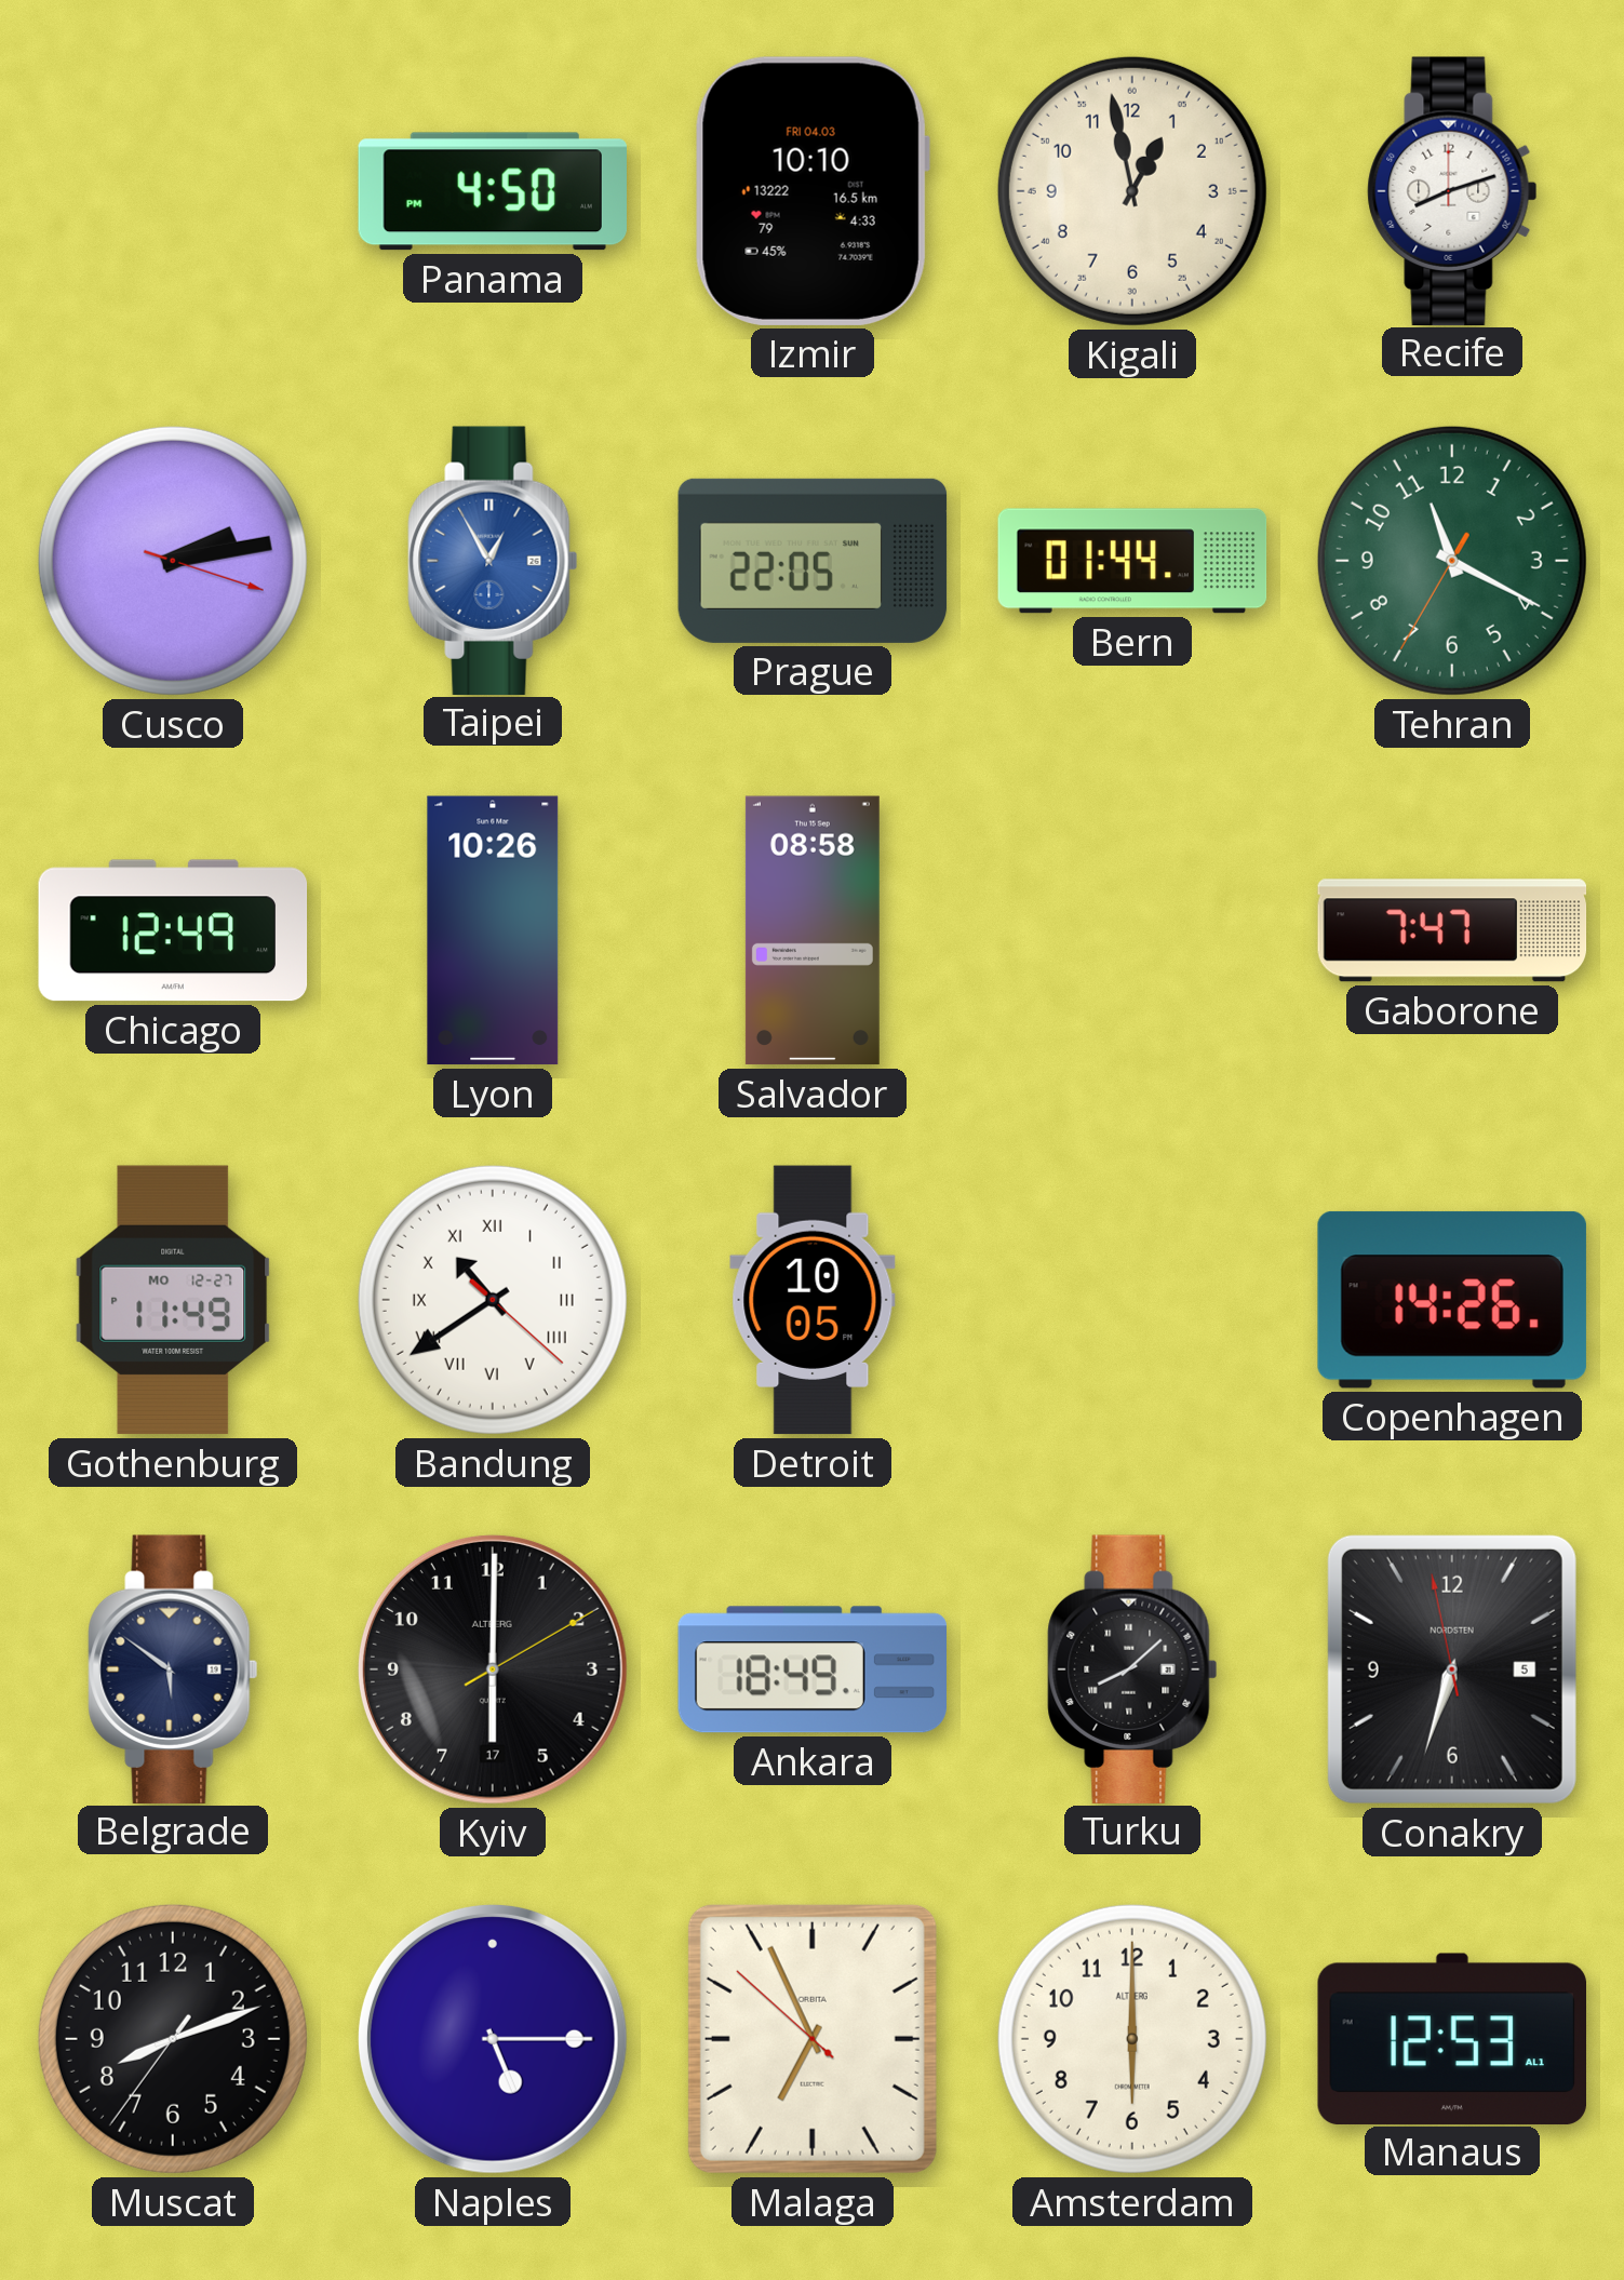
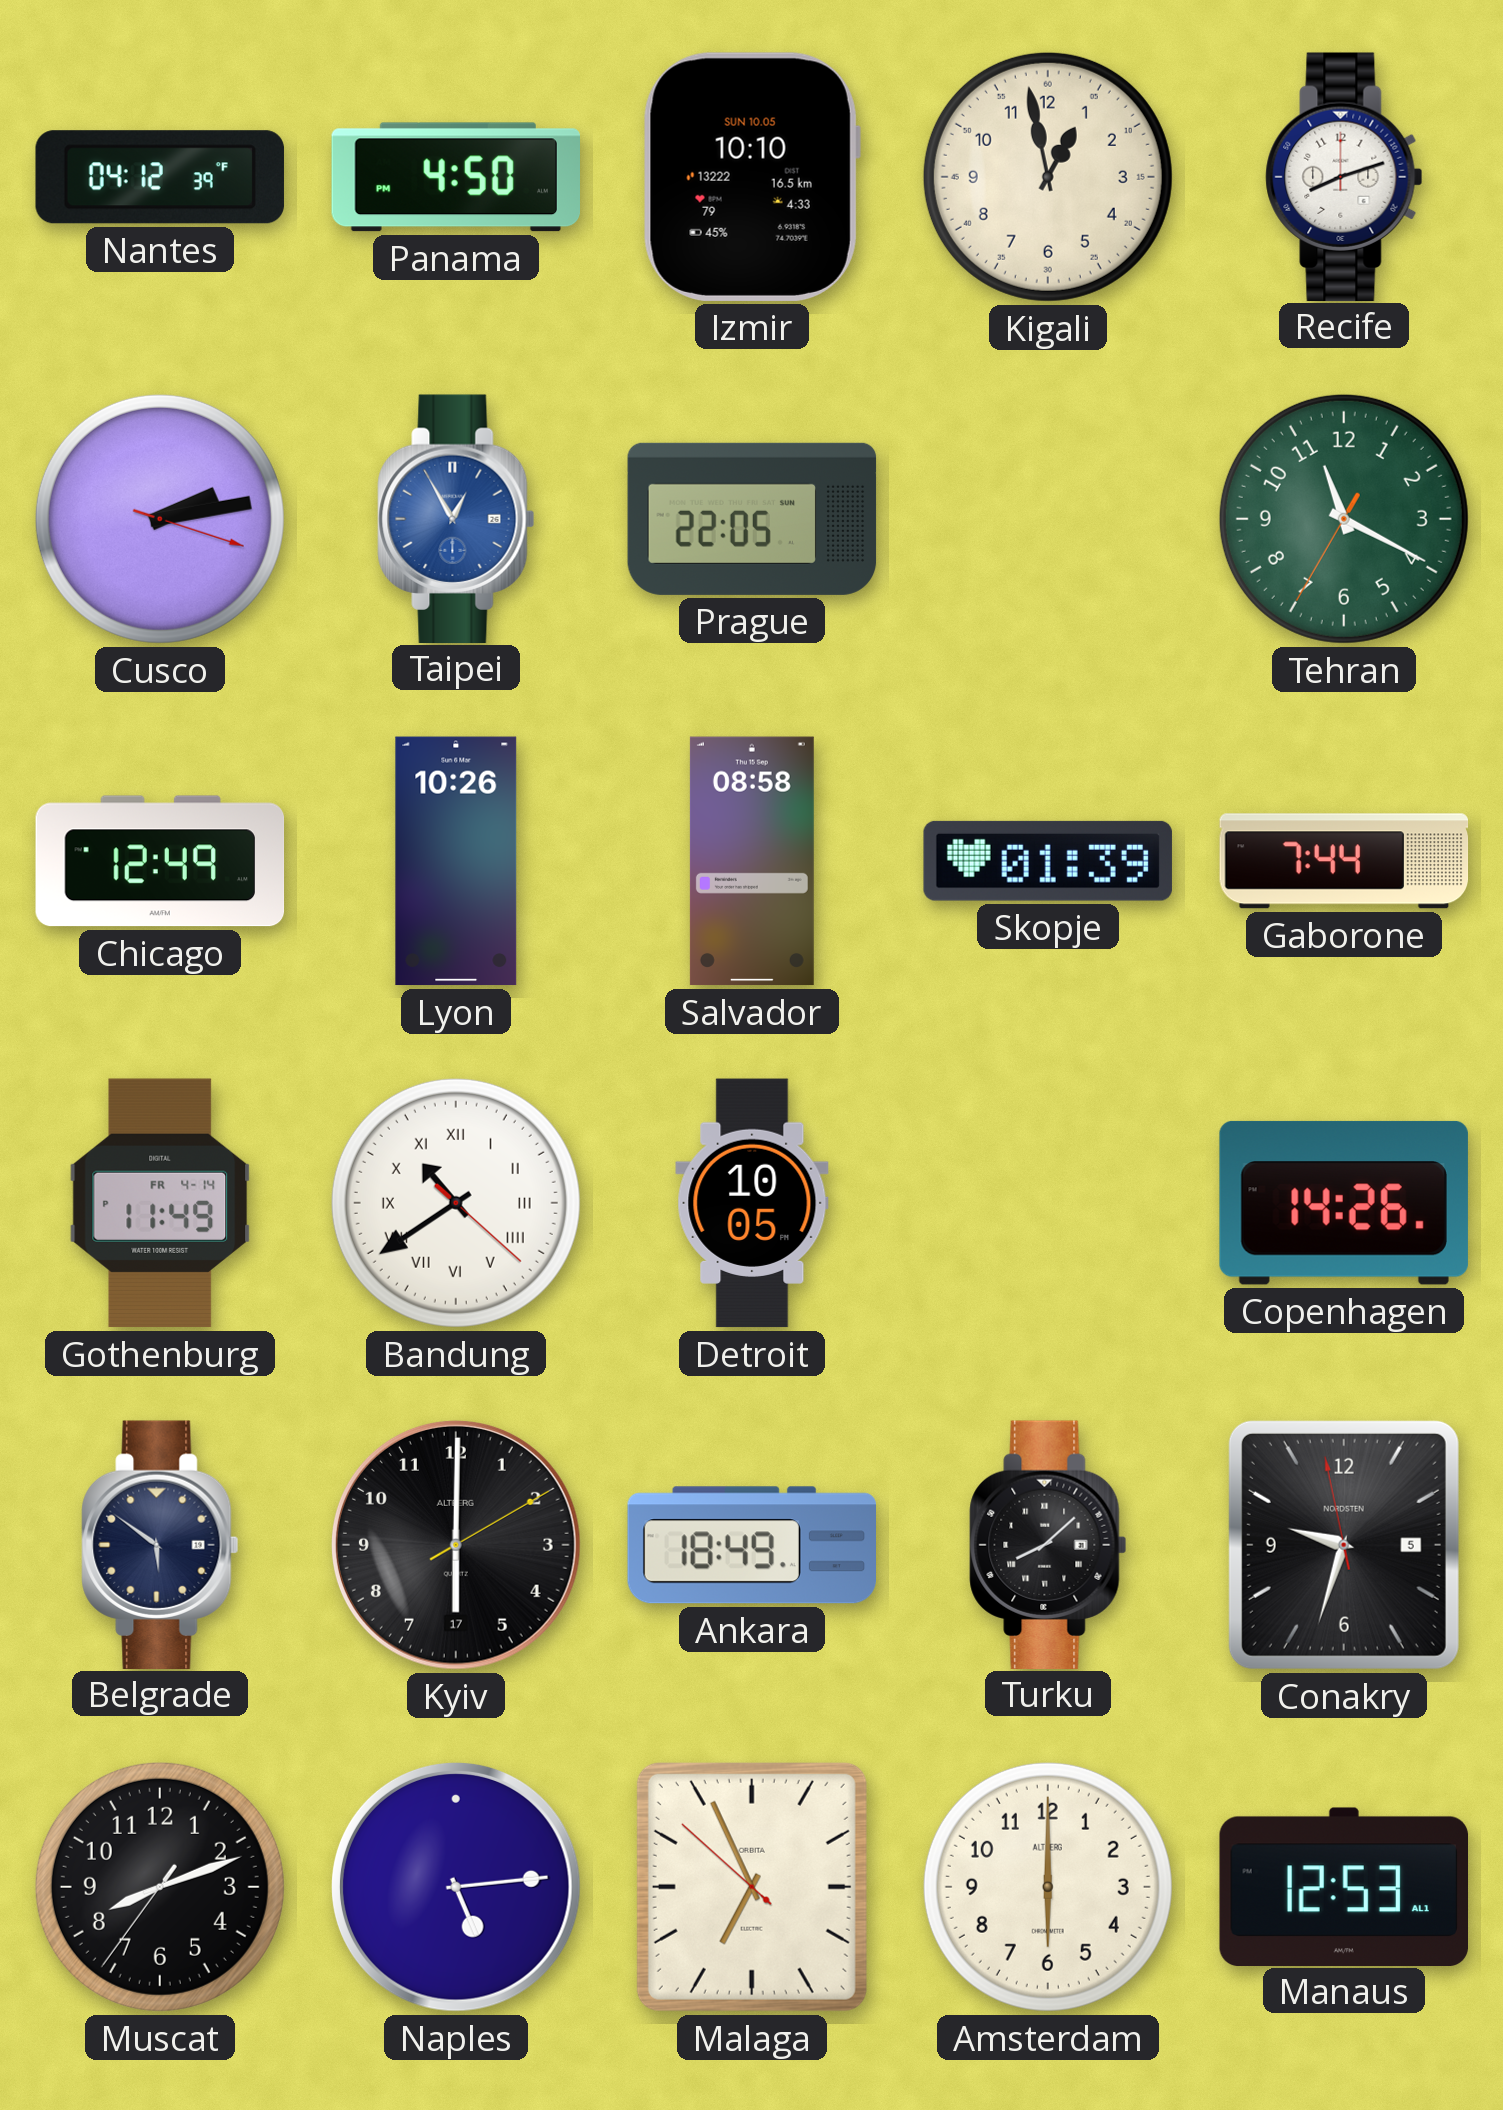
Nantes: none -> 04:12 (159, 177)
Izmir date: FRI 04.03 -> SUN 10.05 (752, 177)
Bern: 01:44 -> none (1132, 561)
Skopje: none -> 01:39 (1048, 861)
Gaborone: 7:47 -> 7:44 (1344, 861)
Gothenburg date: MO 12-27 -> FR 4-14 (160, 1203)
Conakry: 6:32 -> 9:32 (1344, 1545)
Naples: 5:15 -> 5:14 (456, 1887)
